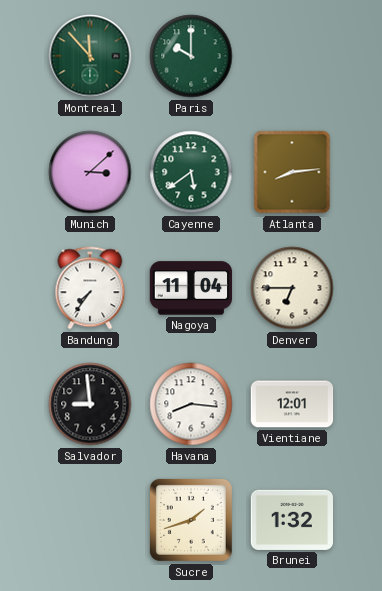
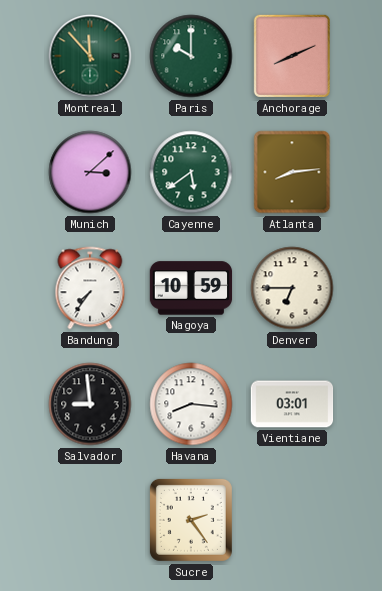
Anchorage: none -> 8:11 (292, 56)
Nagoya: 11:04 -> 10:59 (191, 288)
Vientiane: 12:01 -> 03:01 (292, 404)
Sucre: 1:42 -> 2:24 (191, 520)
Brunei: 1:32 -> none (291, 520)
